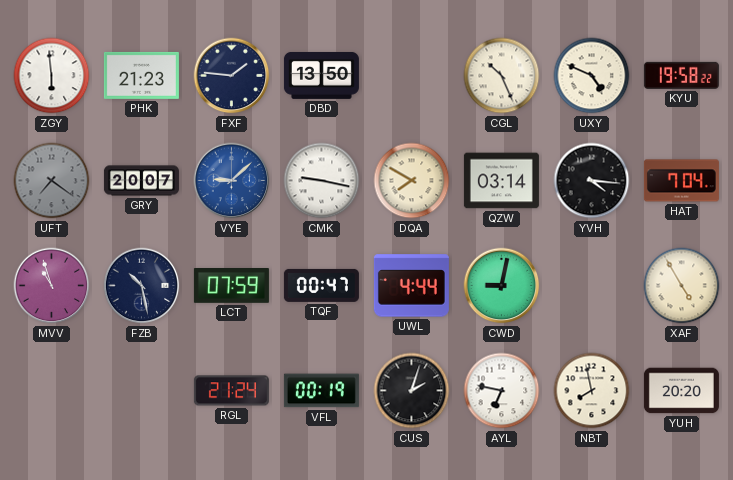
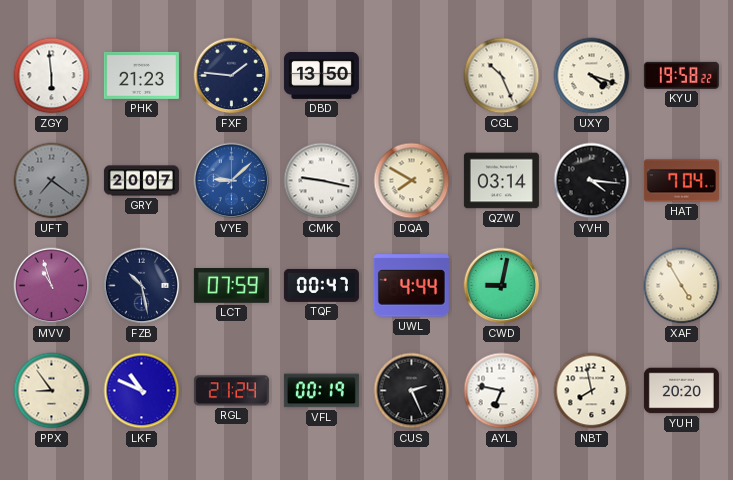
UXY: 4:49 -> 4:18 (592, 76)
PPX: none -> 8:54 (52, 391)
LKF: none -> 10:49 (142, 391)
CUS: 2:03 -> 2:26 (412, 391)
